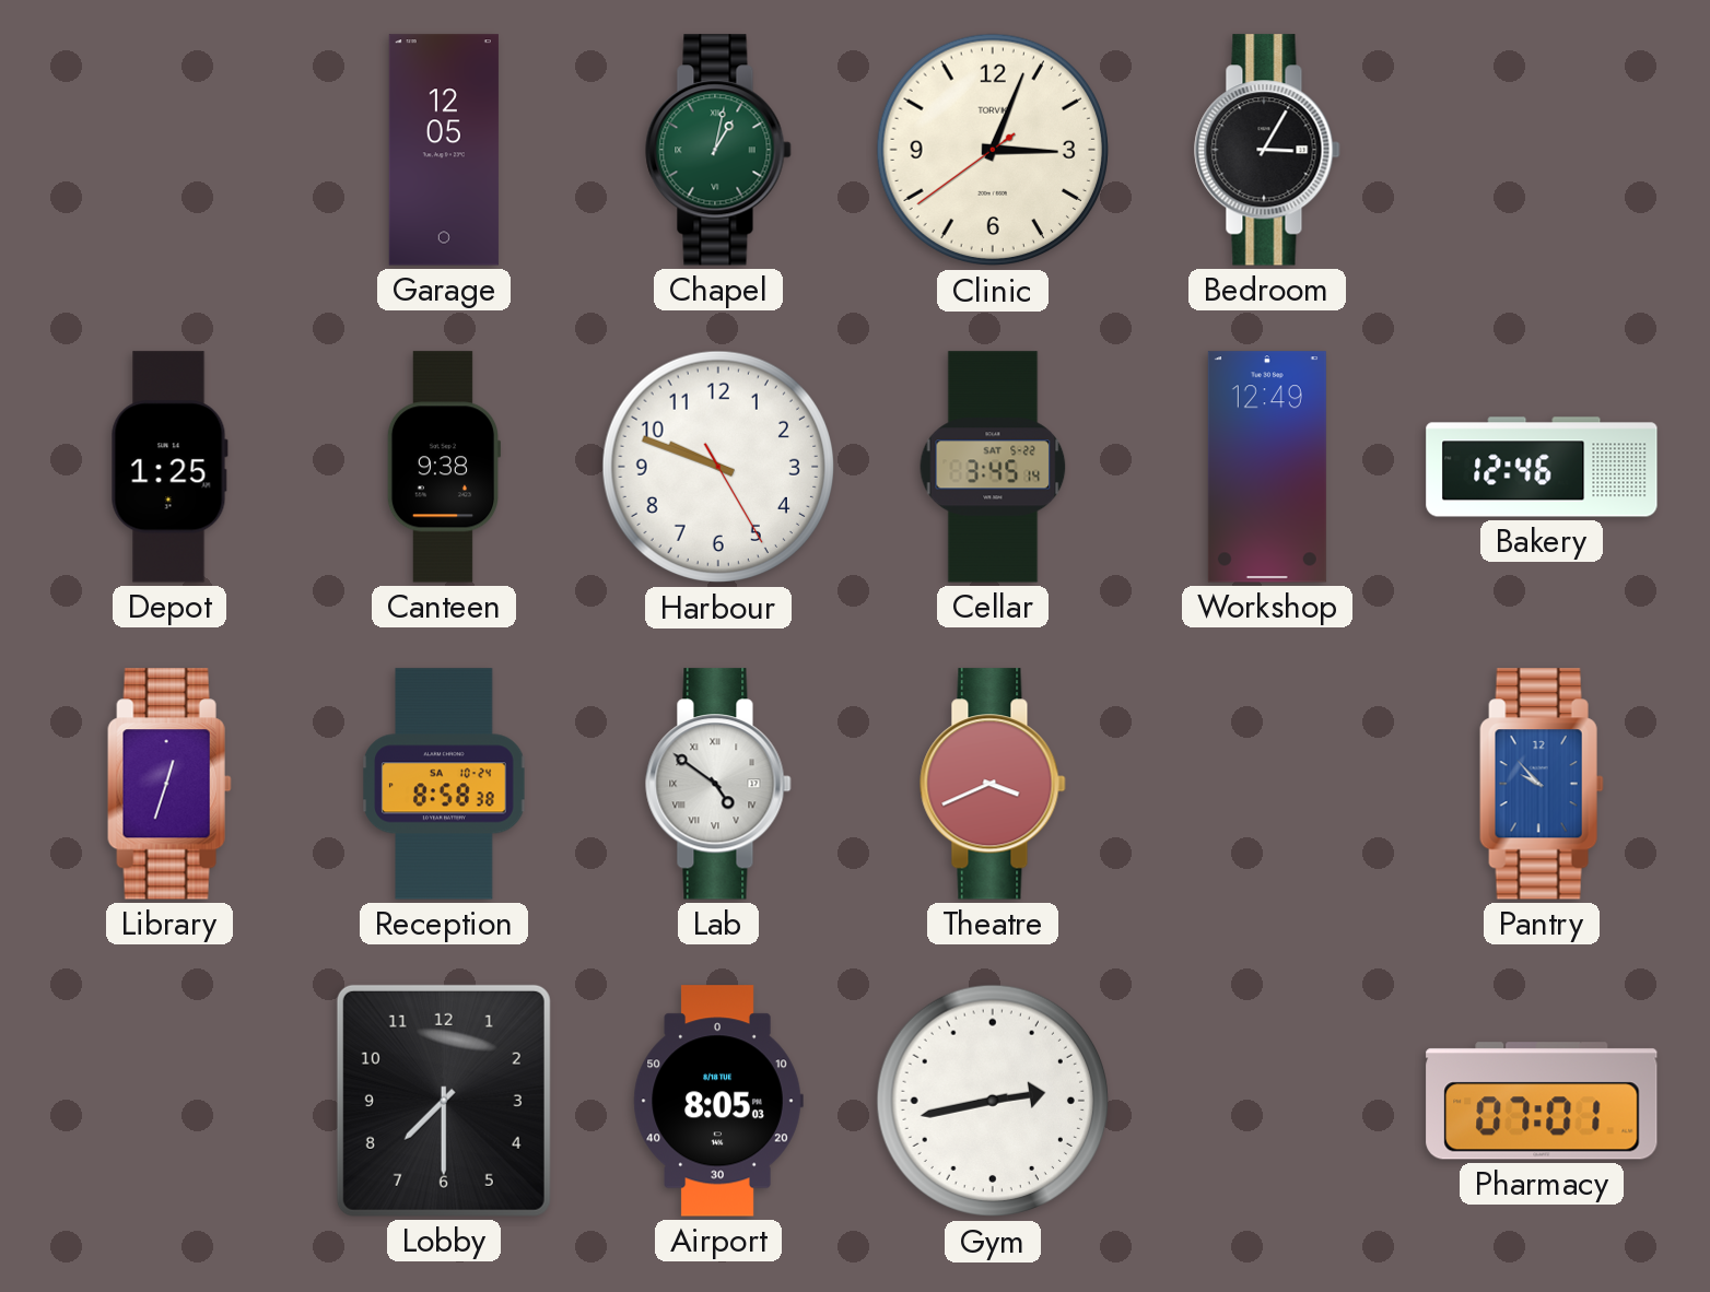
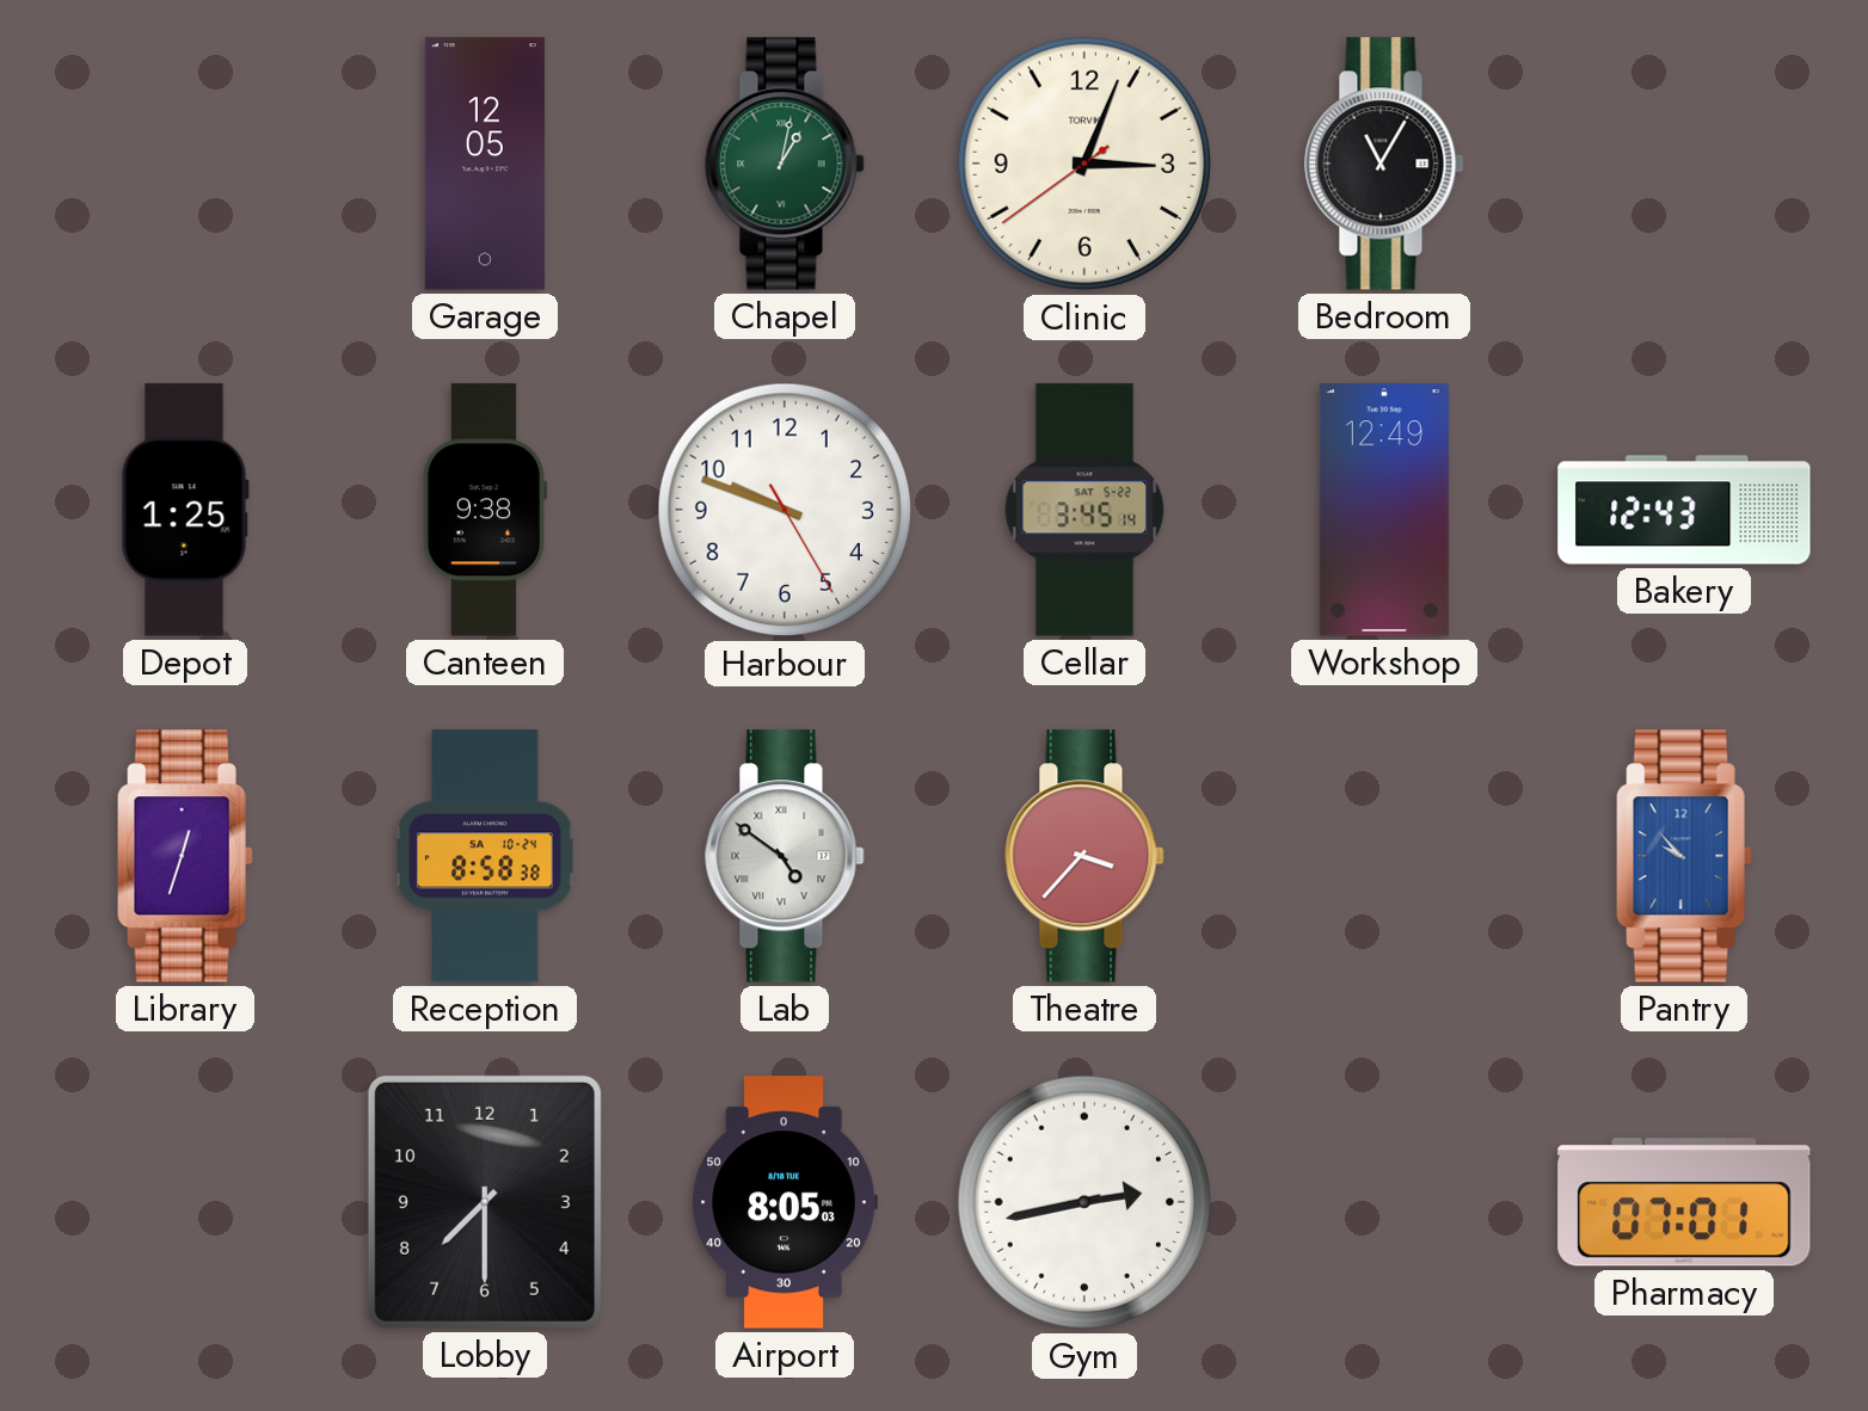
Bedroom: 3:05 -> 11:05 (1384, 164)
Bakery: 12:46 -> 12:43 (1684, 510)
Theatre: 3:41 -> 3:37 (1084, 856)
